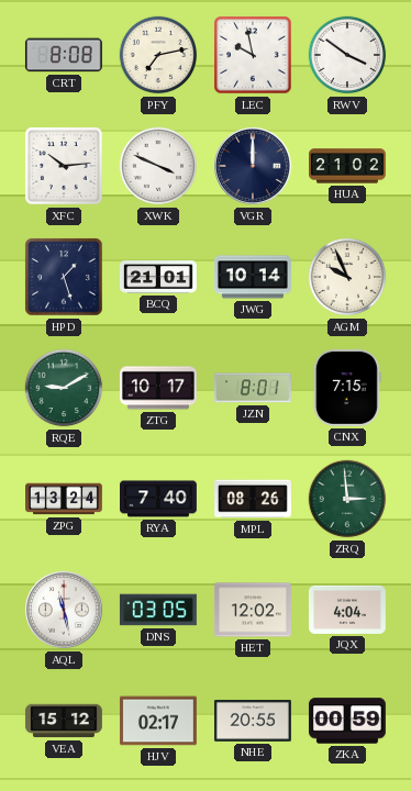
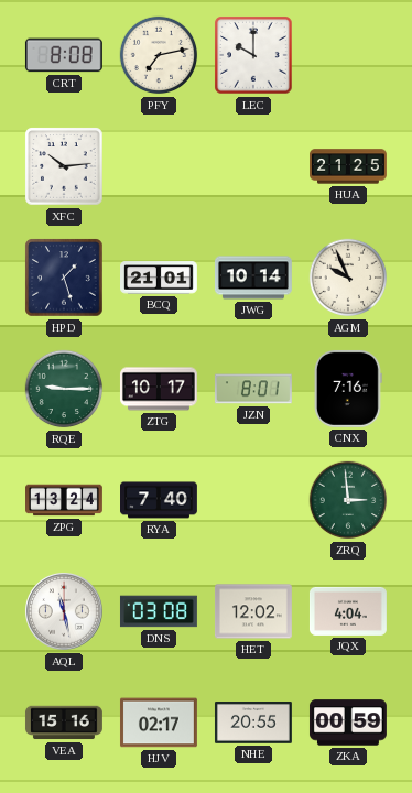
LEC: 9:58 -> 10:00 (253, 55)
RWV: 3:51 -> none (347, 55)
XWK: 3:49 -> none (158, 166)
VGR: 12:00 -> none (254, 167)
HUA: 21:02 -> 21:25 (349, 166)
RQE: 9:10 -> 9:15 (64, 389)
CNX: 7:15 -> 7:16 (348, 389)
MPL: 08:26 -> none (254, 499)
DNS: 03:05 -> 03:08 (159, 611)
VEA: 15:12 -> 15:16 (64, 723)
